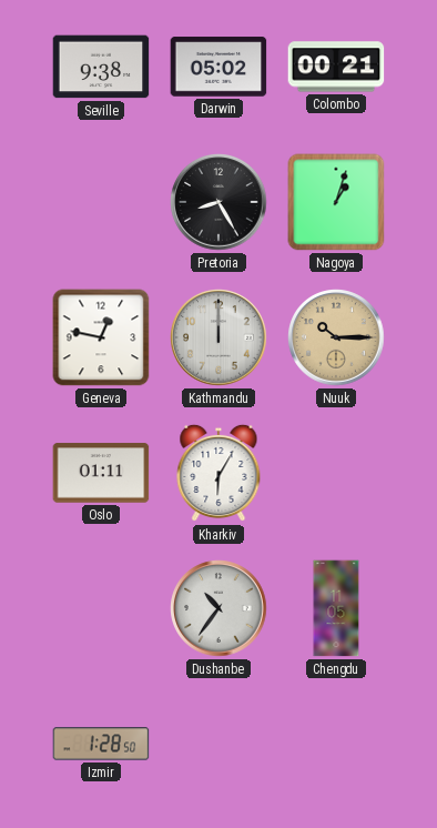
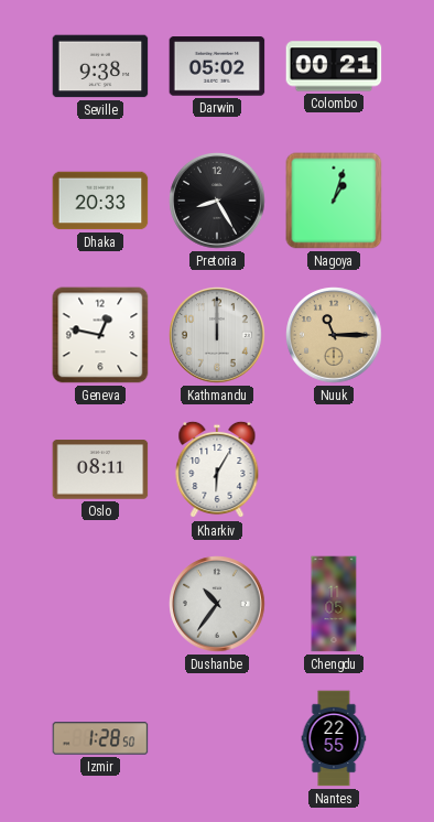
Dhaka: none -> 20:33 (100, 201)
Nuuk: 10:15 -> 11:15 (334, 335)
Oslo: 01:11 -> 08:11 (100, 469)
Nantes: none -> 22:55 (334, 738)
